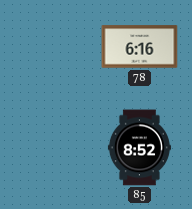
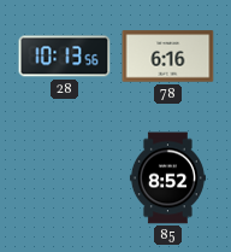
28: none -> 10:13 (65, 57)
